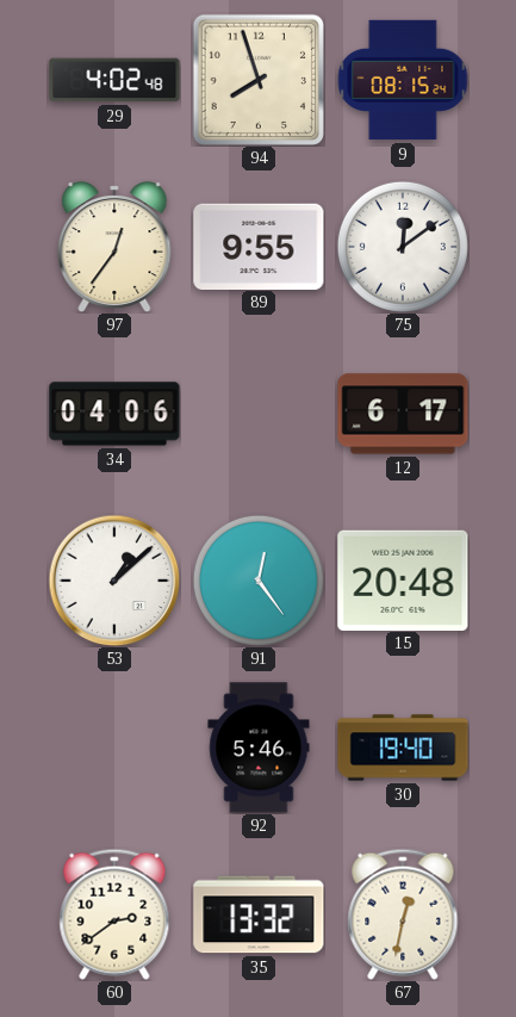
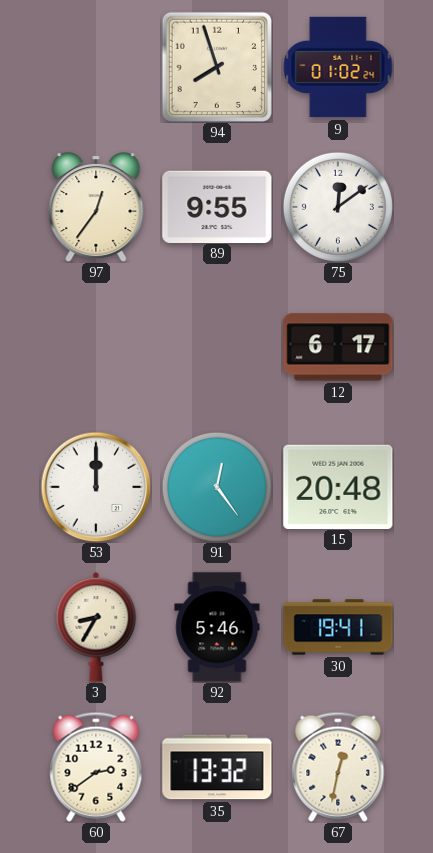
29: 4:02 -> none (114, 80)
9: 08:15 -> 01:02 (338, 67)
34: 04:06 -> none (114, 414)
53: 1:08 -> 12:00 (96, 487)
3: none -> 8:35 (96, 628)
30: 19:40 -> 19:41 (338, 627)
